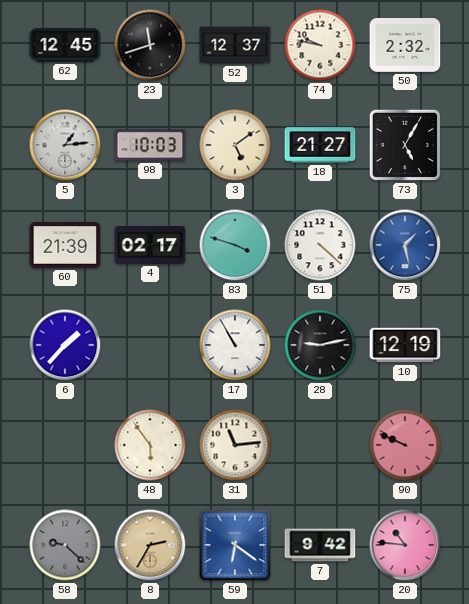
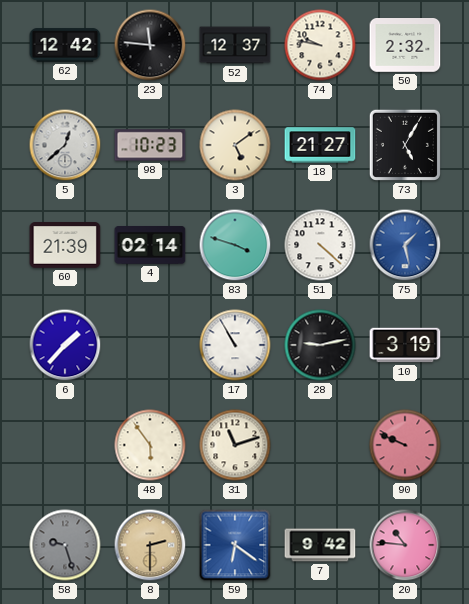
62: 12:45 -> 12:42 (65, 45)
23: 11:42 -> 11:46 (150, 45)
5: 1:14 -> 12:38 (65, 145)
98: 10:03 -> 10:23 (150, 145)
4: 02:17 -> 02:14 (150, 246)
10: 12:19 -> 3:19 (405, 345)
31: 11:14 -> 11:12 (235, 445)
58: 9:22 -> 9:27 (65, 545)
8: 2:35 -> 2:30 (150, 545)
